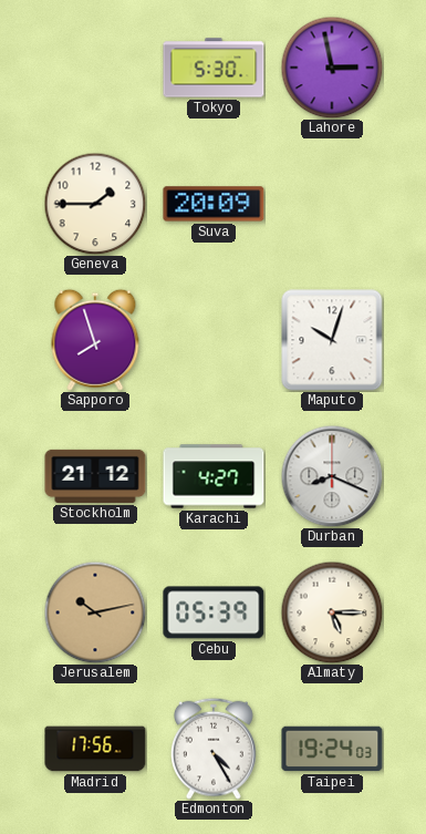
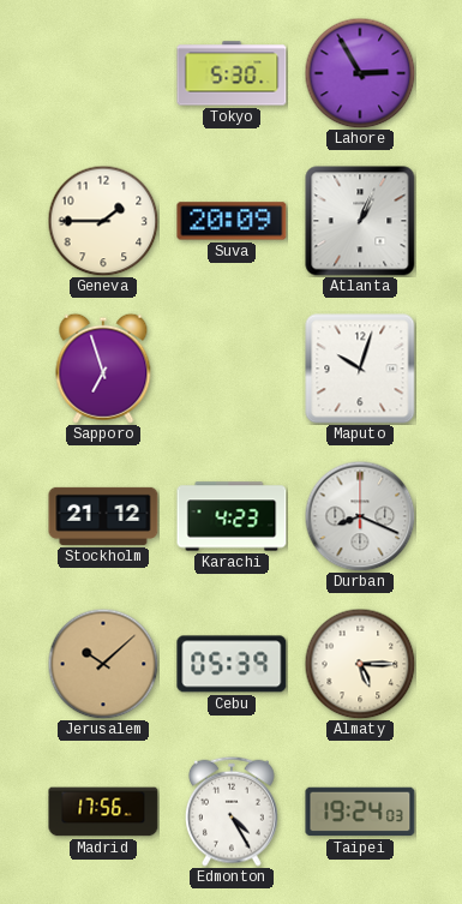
Lahore: 2:58 -> 2:55 (360, 73)
Atlanta: none -> 1:04 (360, 221)
Sapporo: 7:57 -> 6:57 (103, 369)
Karachi: 4:27 -> 4:23 (232, 516)
Jerusalem: 10:13 -> 10:08 (103, 664)
